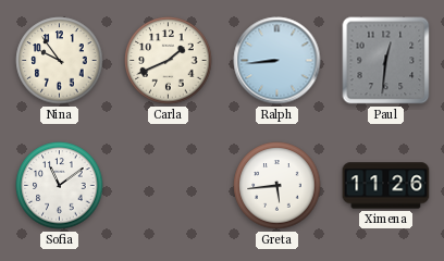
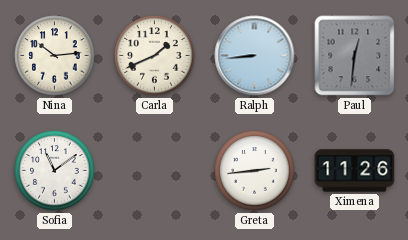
Nina: 9:54 -> 10:14 (55, 56)
Greta: 5:44 -> 2:44 (255, 171)
